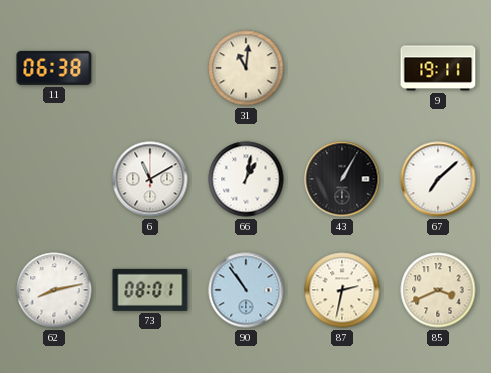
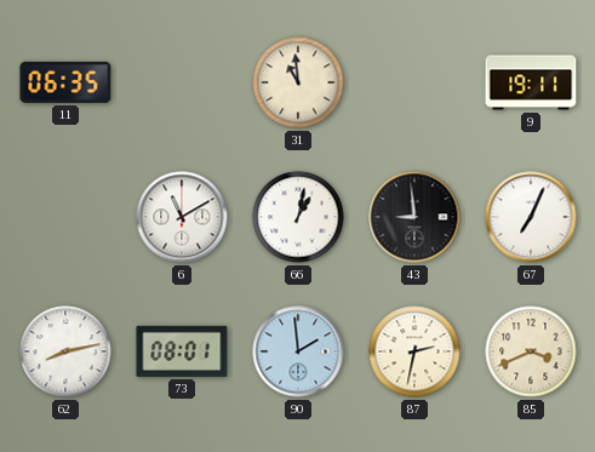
11: 06:38 -> 06:35 (65, 82)
31: 11:01 -> 10:59 (298, 82)
43: 1:05 -> 8:59 (414, 217)
67: 7:08 -> 7:04 (531, 217)
90: 10:54 -> 1:59 (298, 351)
